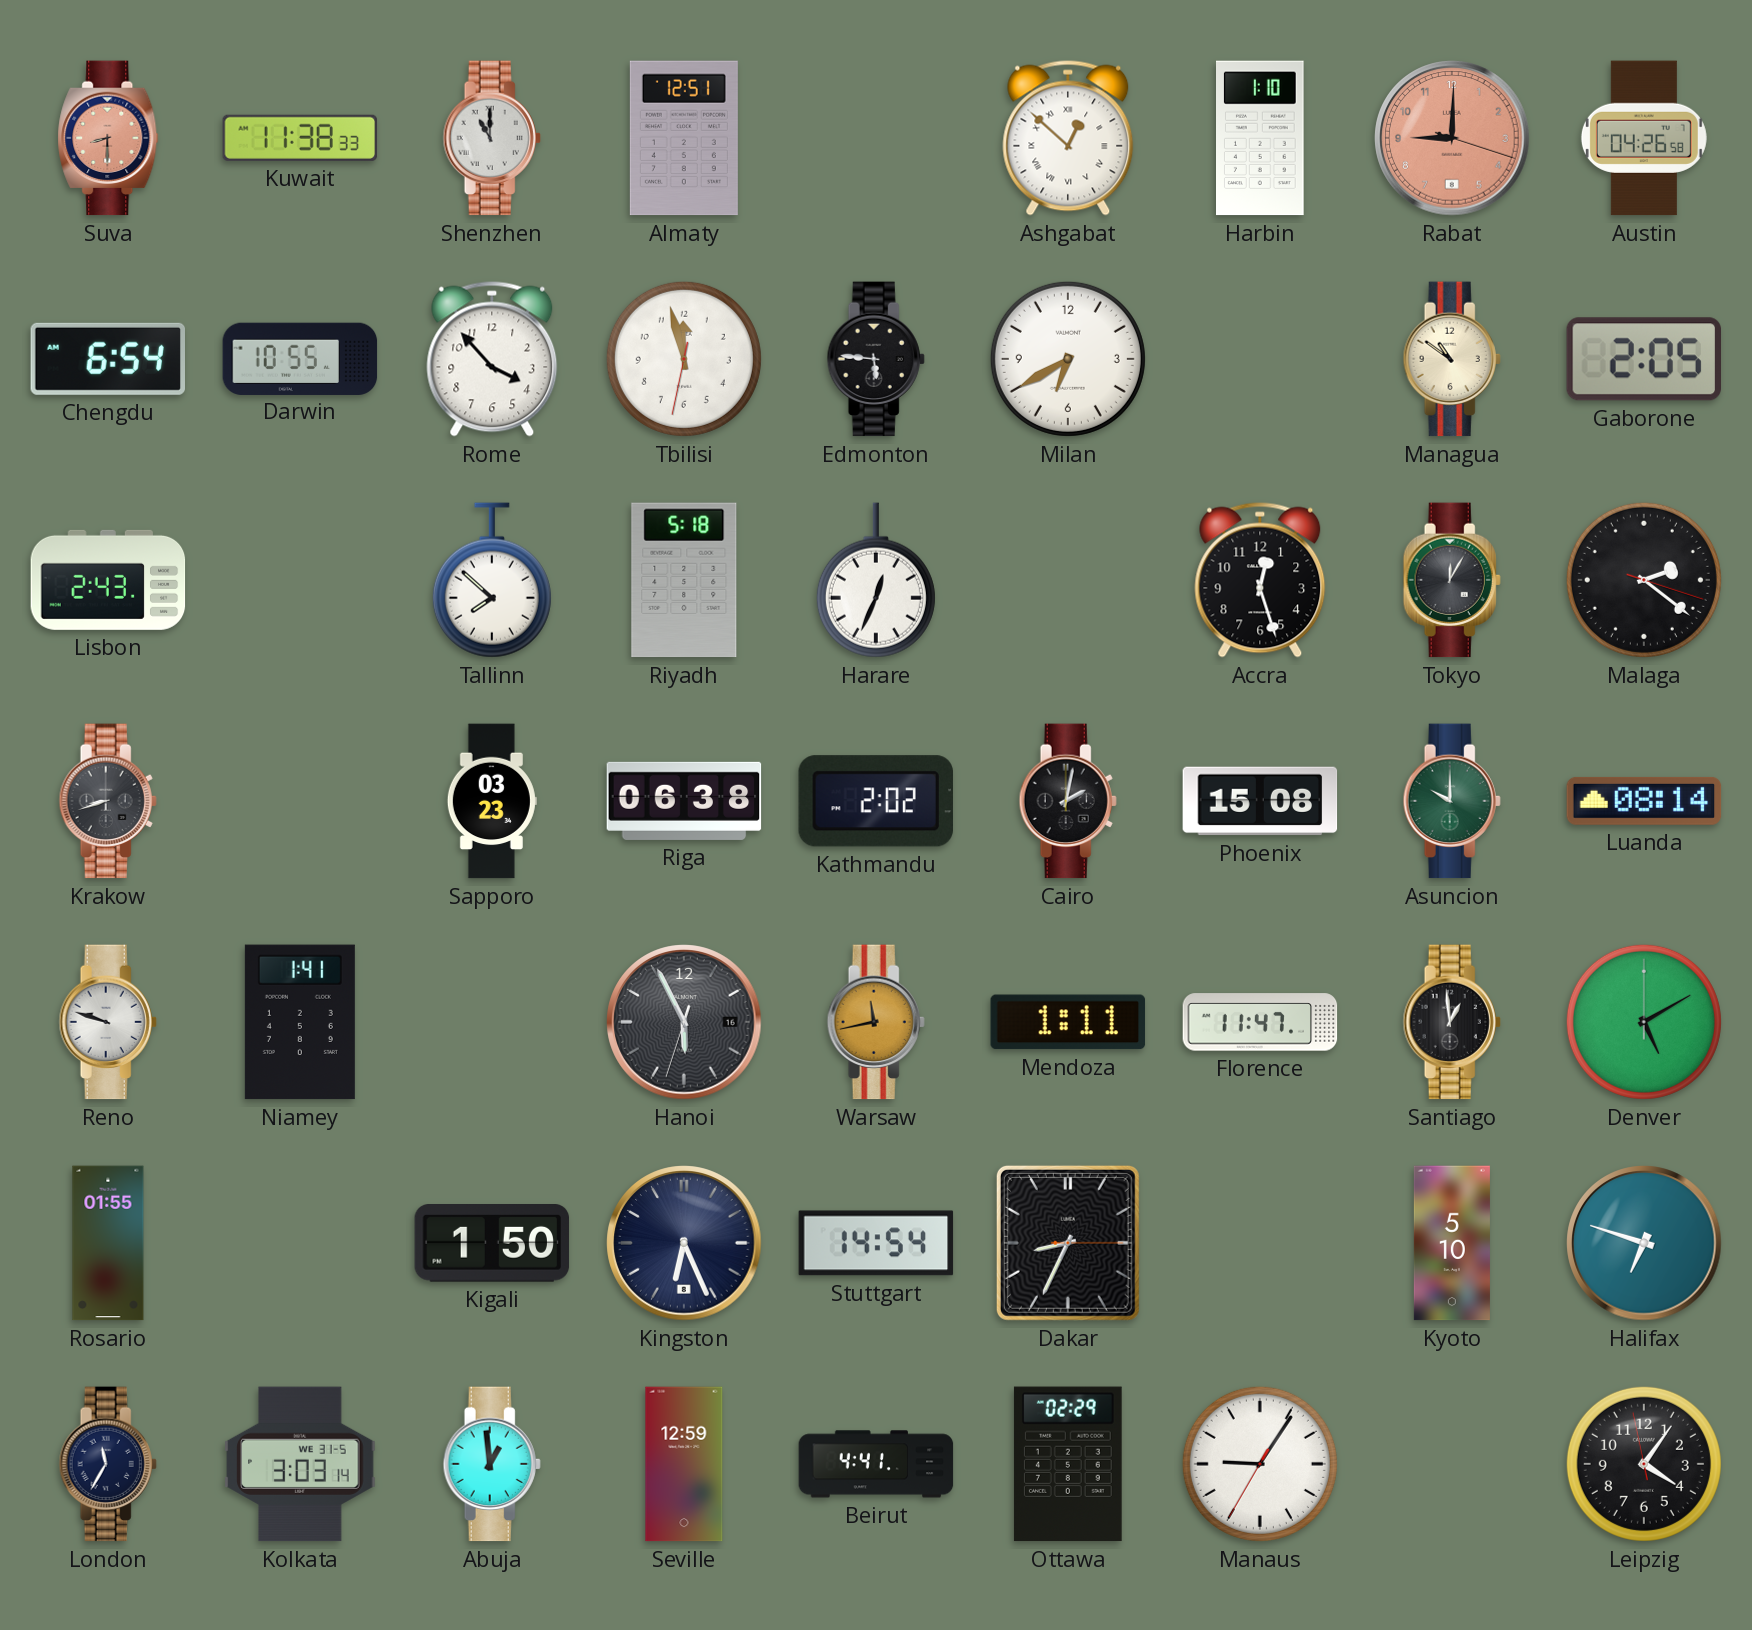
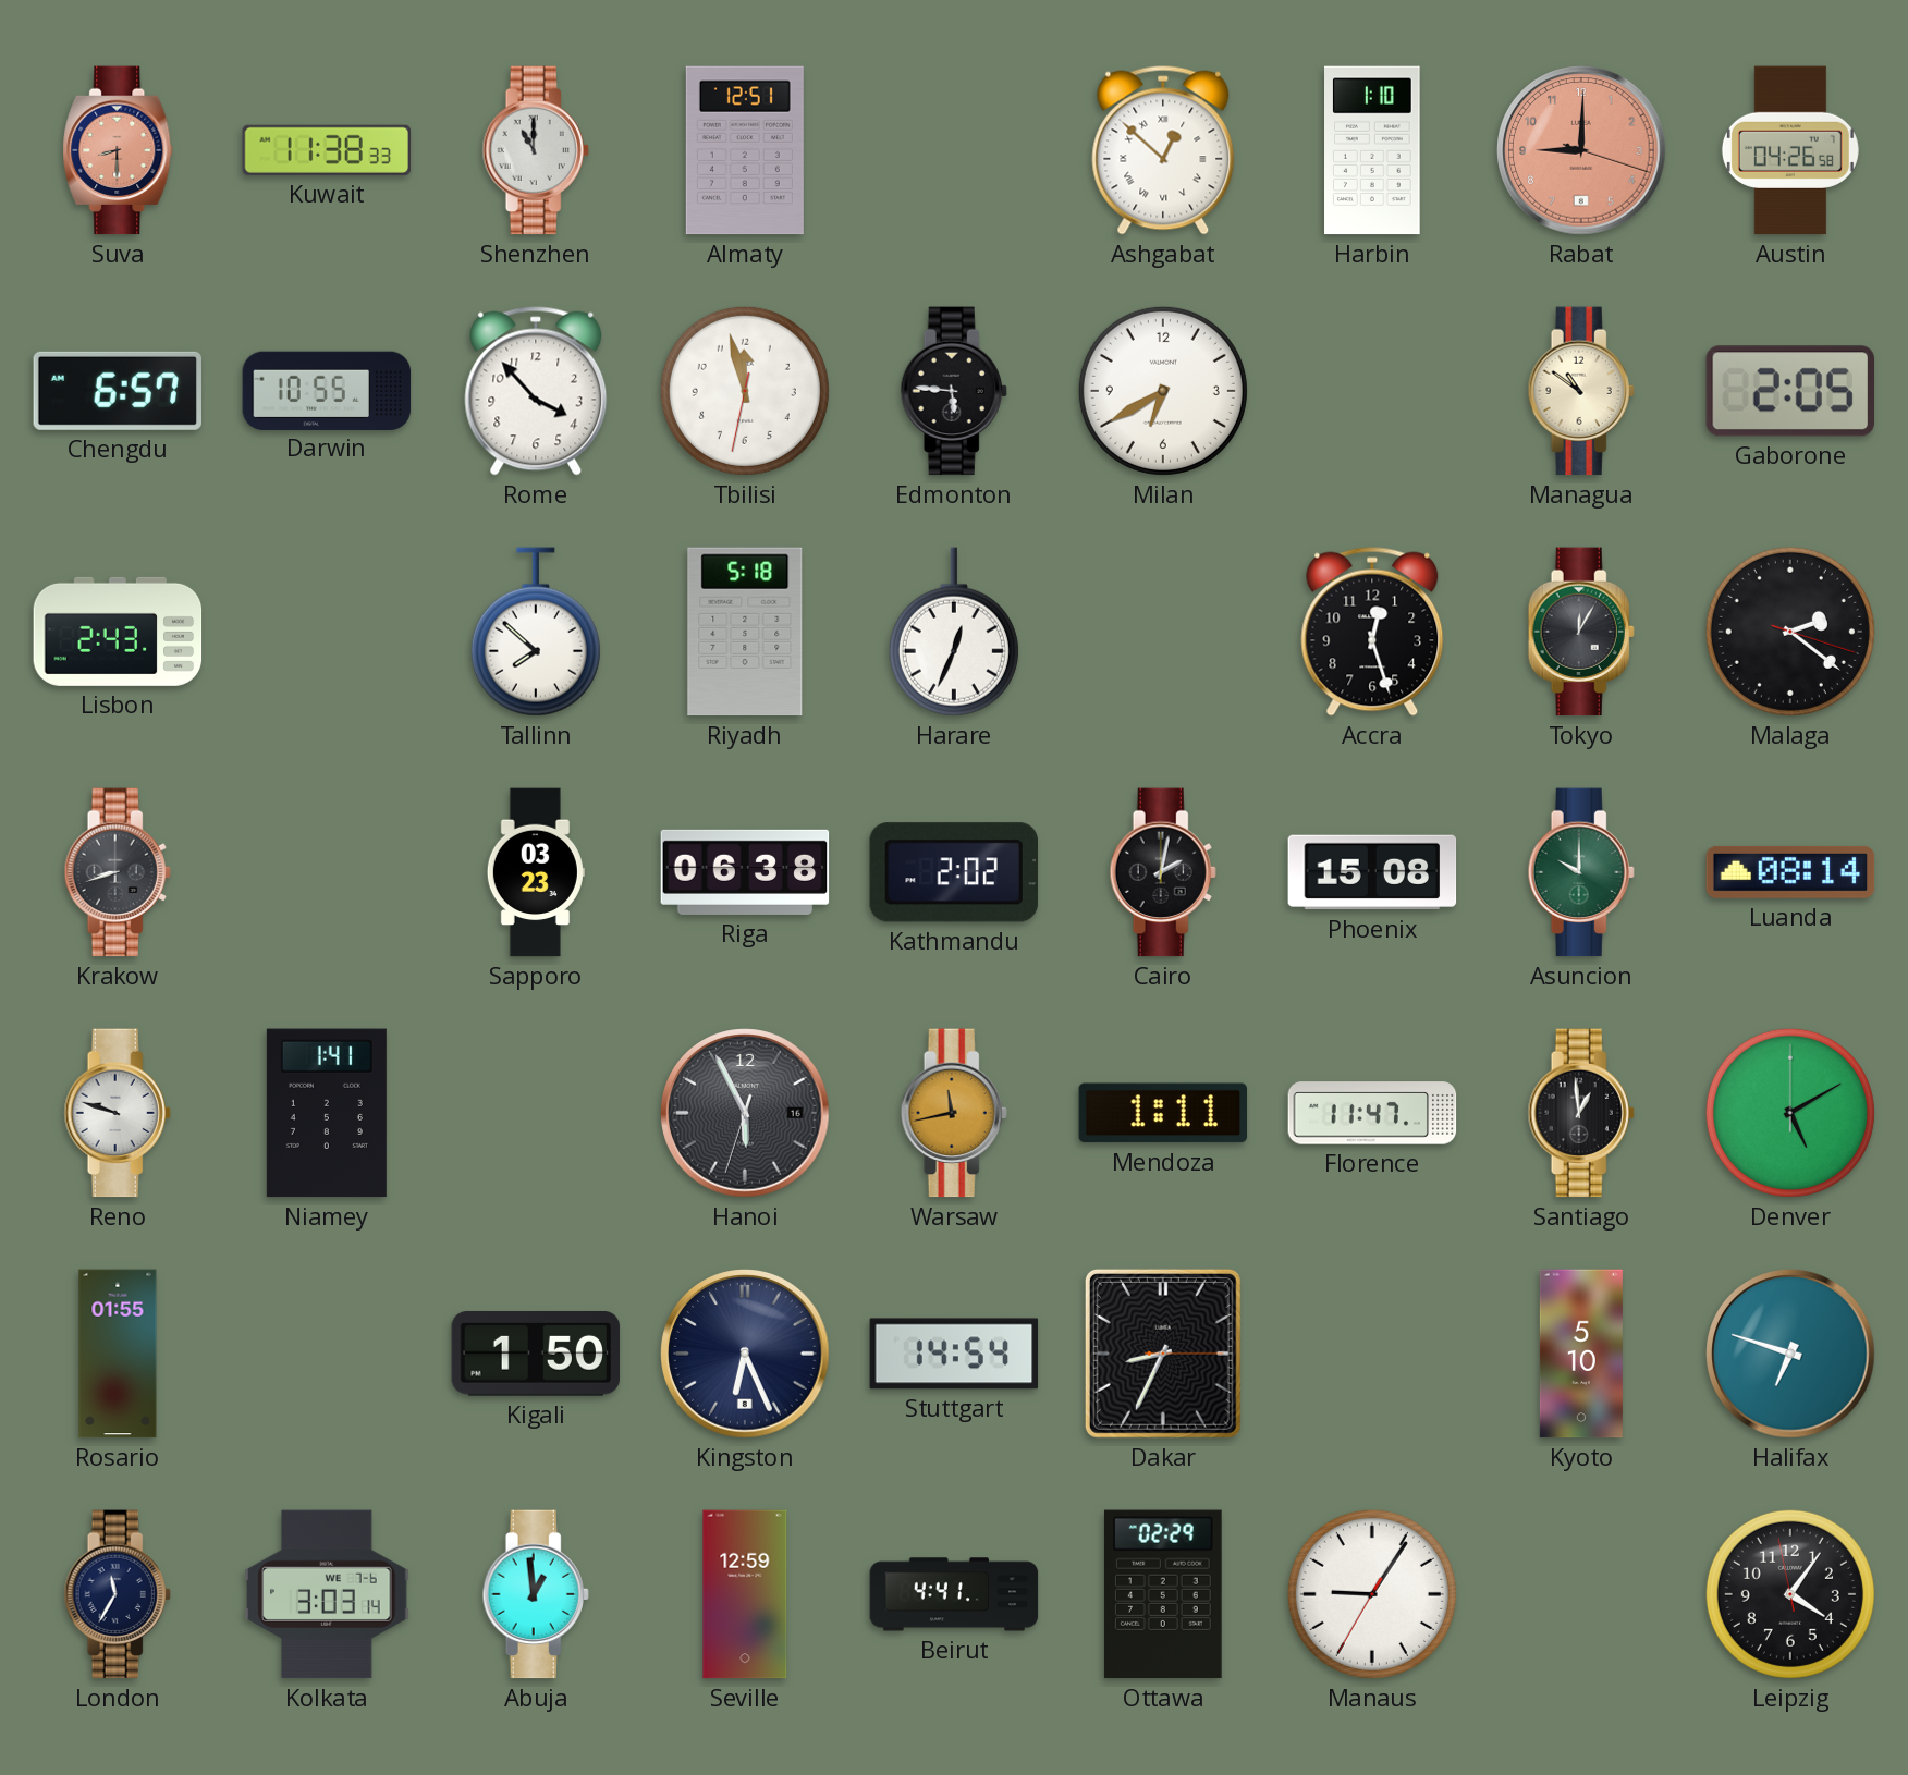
Chengdu: 6:54 -> 6:57 (117, 391)
Kolkata date: WE 31-5 -> WE 7-6 (327, 1594)
